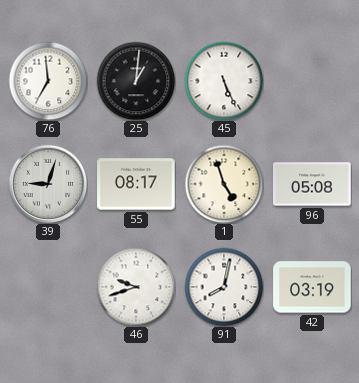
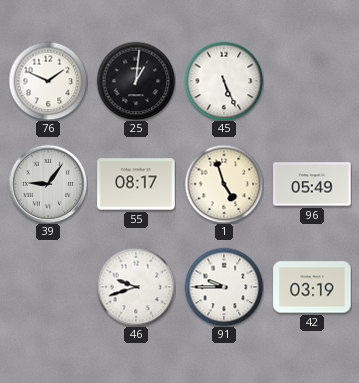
76: 6:59 -> 1:49 (48, 81)
39: 9:03 -> 9:06 (48, 184)
96: 05:08 -> 05:49 (312, 184)
91: 8:02 -> 9:45 (224, 287)
